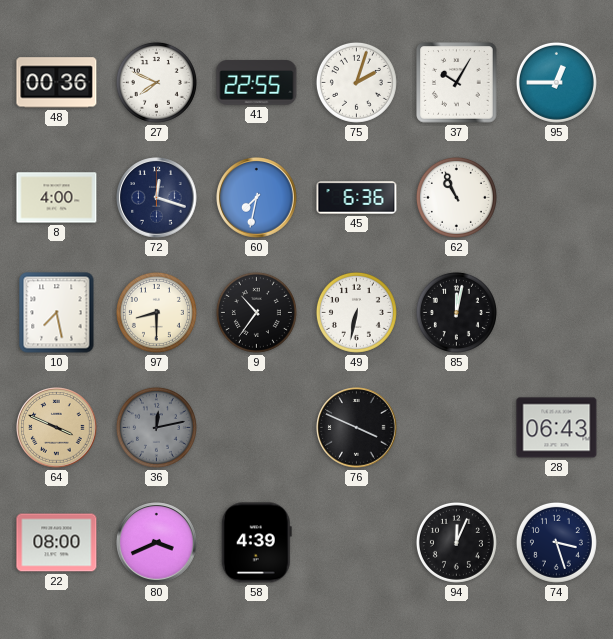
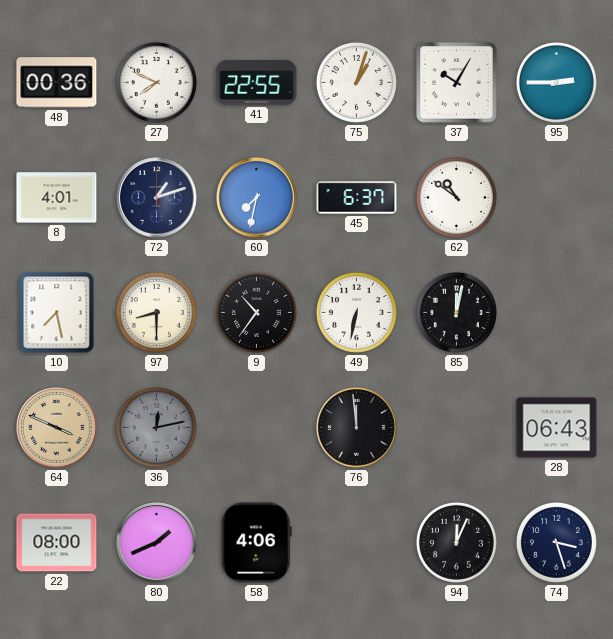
75: 2:03 -> 1:03 (356, 82)
95: 12:45 -> 2:45 (556, 82)
8: 4:00 -> 4:01 (57, 198)
72: 12:18 -> 1:12 (157, 198)
45: 6:36 -> 6:37 (357, 198)
62: 10:56 -> 10:51 (456, 197)
76: 3:49 -> 11:59 (357, 428)
80: 3:41 -> 1:41 (157, 543)
58: 4:39 -> 4:06 (256, 543)
